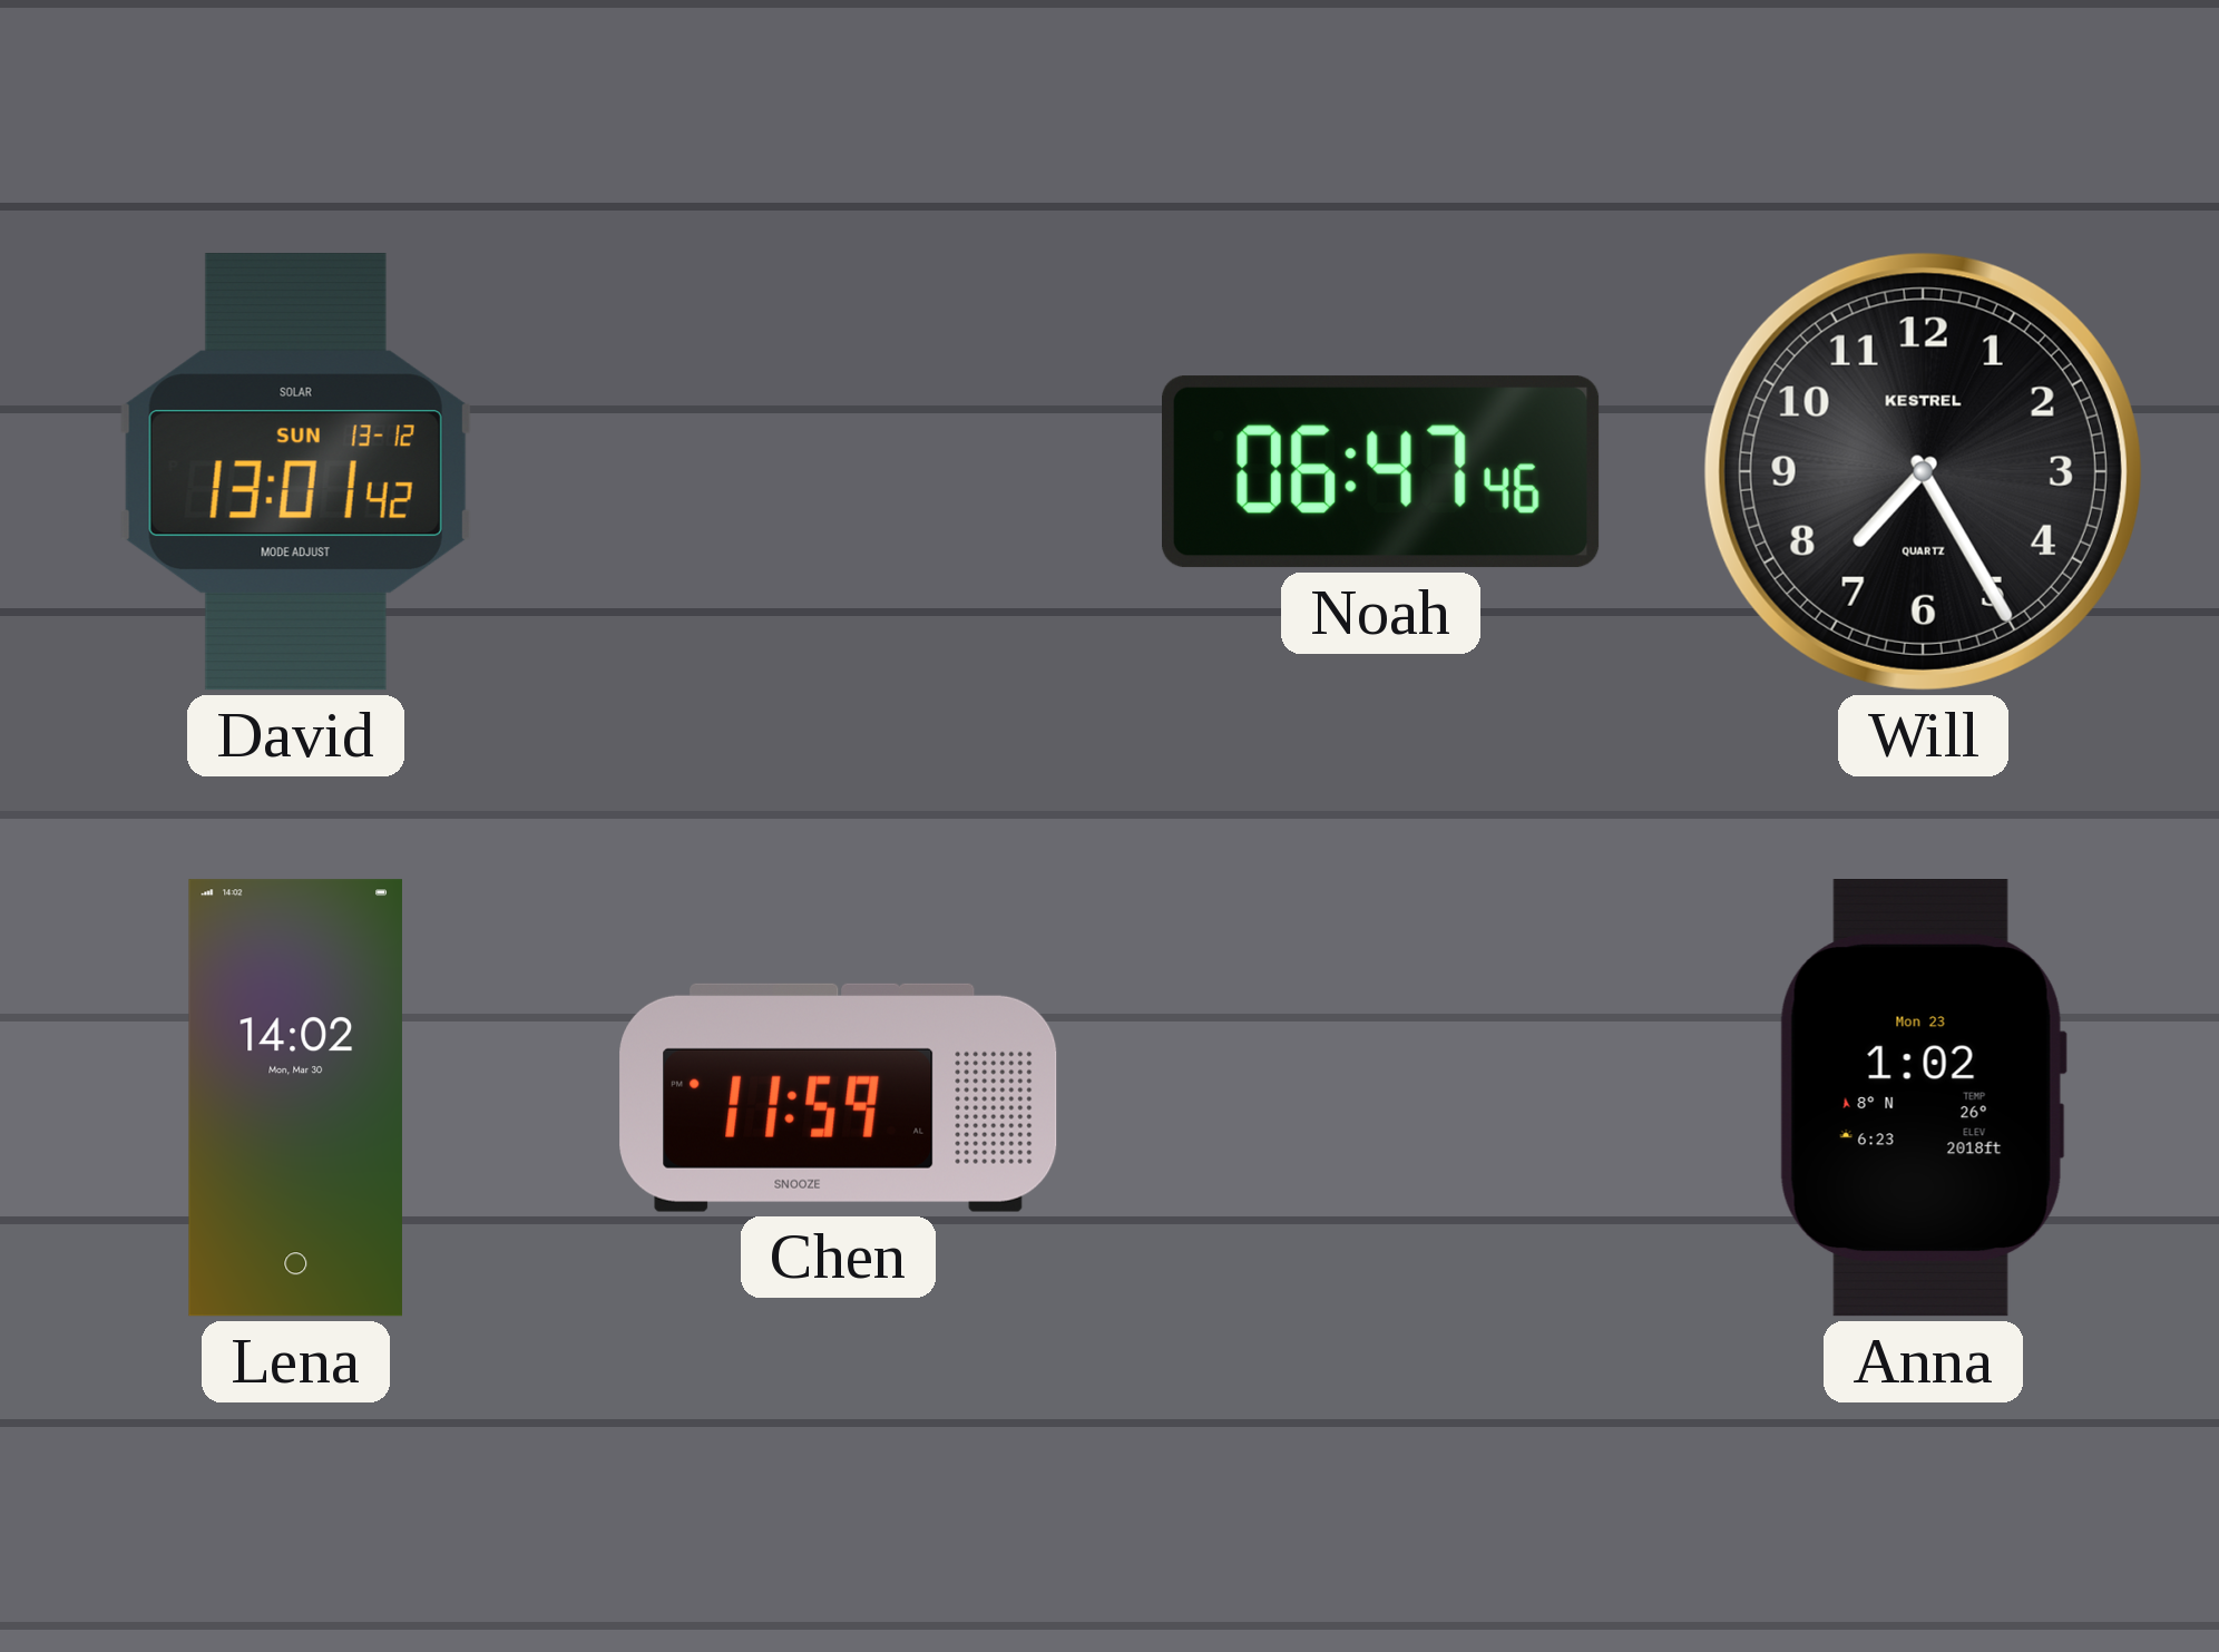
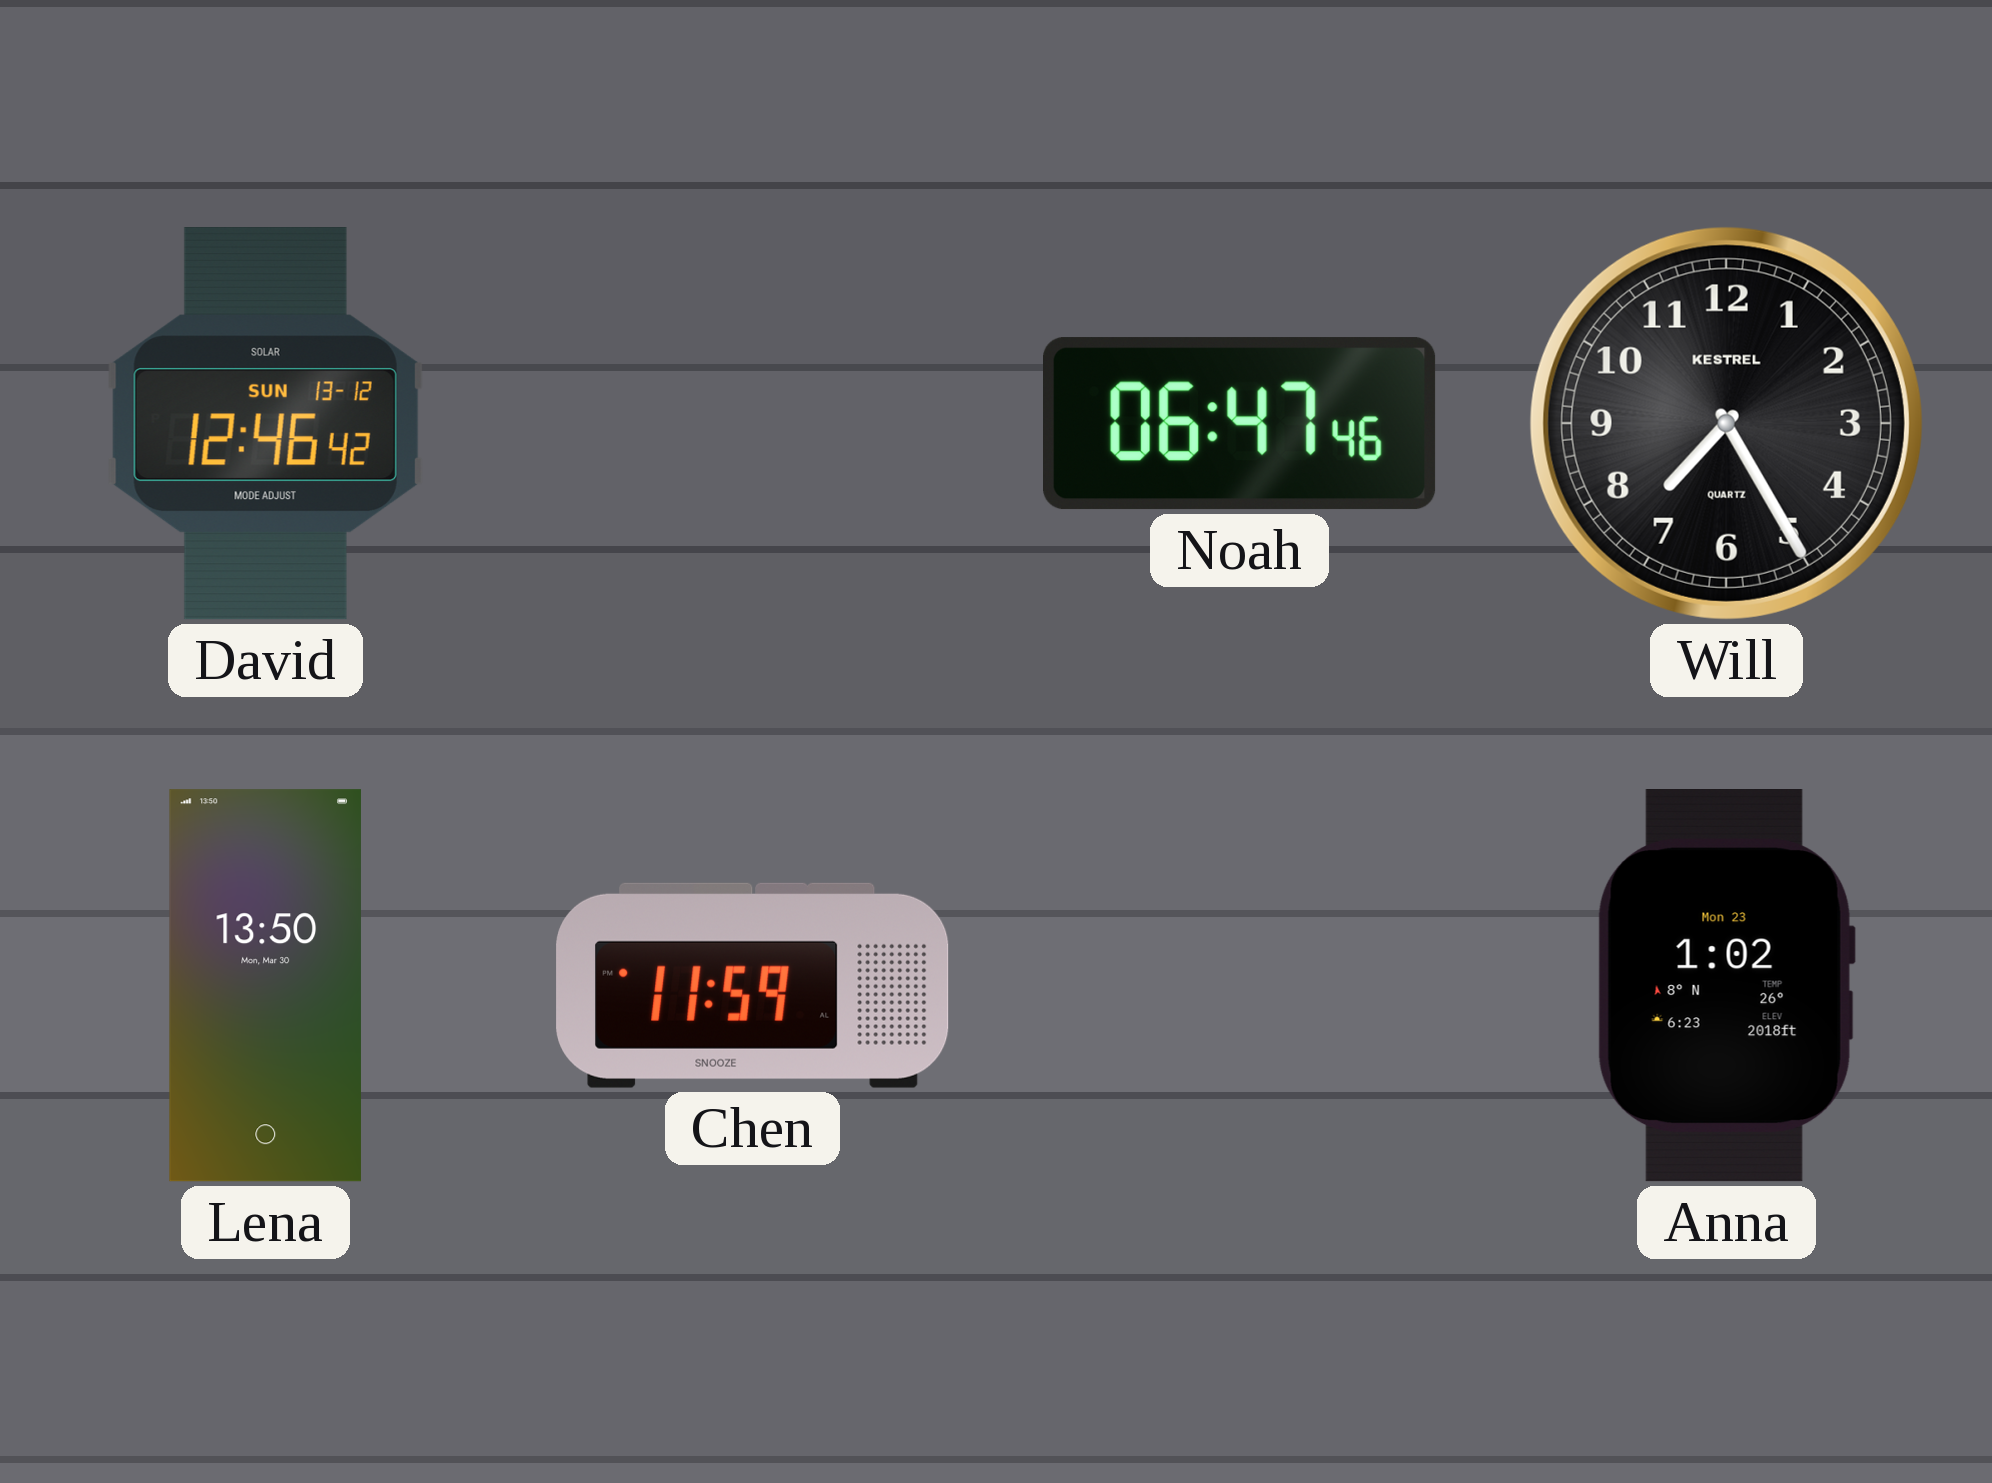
David: 13:01 -> 12:46 (265, 424)
Lena: 14:02 -> 13:50 (265, 986)
